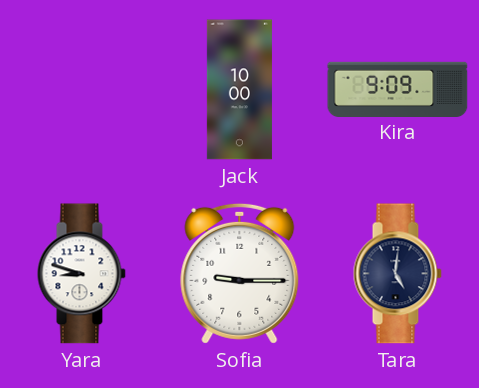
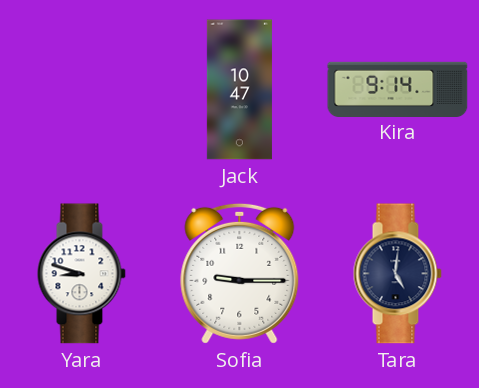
Jack: 10:00 -> 10:47 (239, 90)
Kira: 9:09 -> 9:14 (398, 89)
